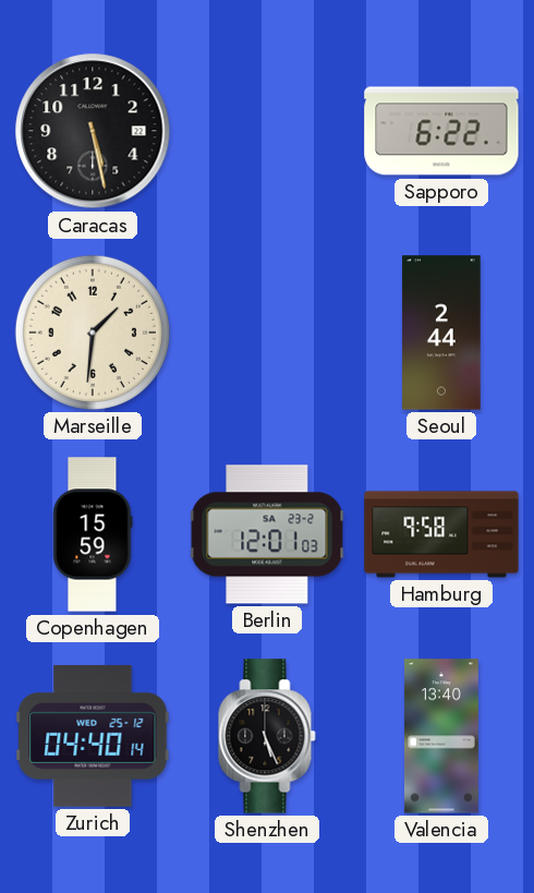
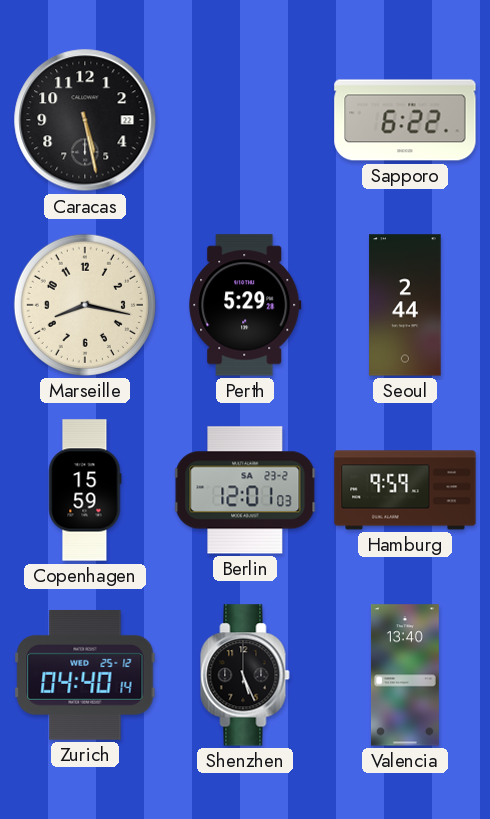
Marseille: 1:31 -> 8:17 (85, 305)
Perth: none -> 5:29 (245, 305)
Hamburg: 9:58 -> 9:59 (405, 490)
